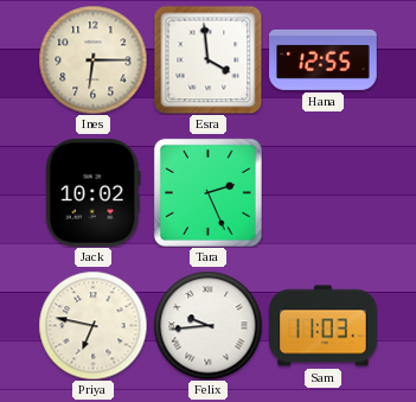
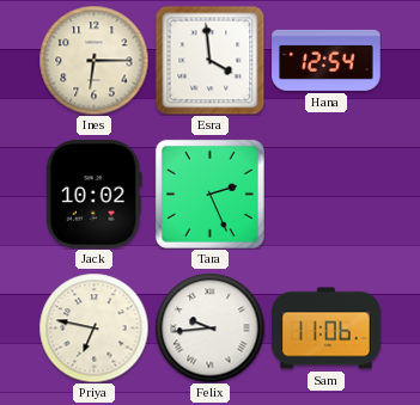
Hana: 12:55 -> 12:54 (327, 60)
Sam: 11:03 -> 11:06 (327, 329)
